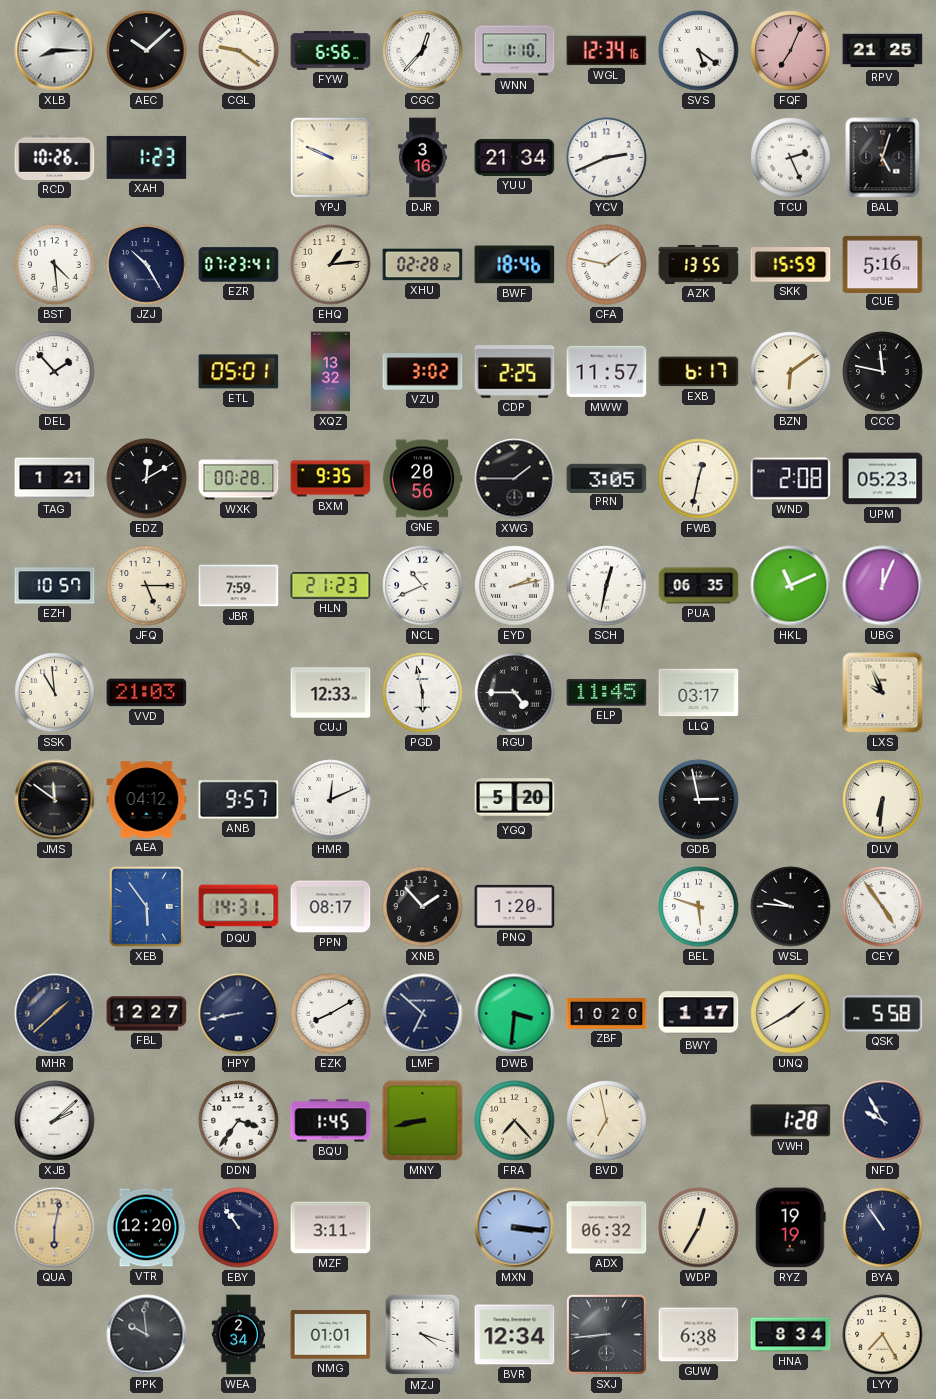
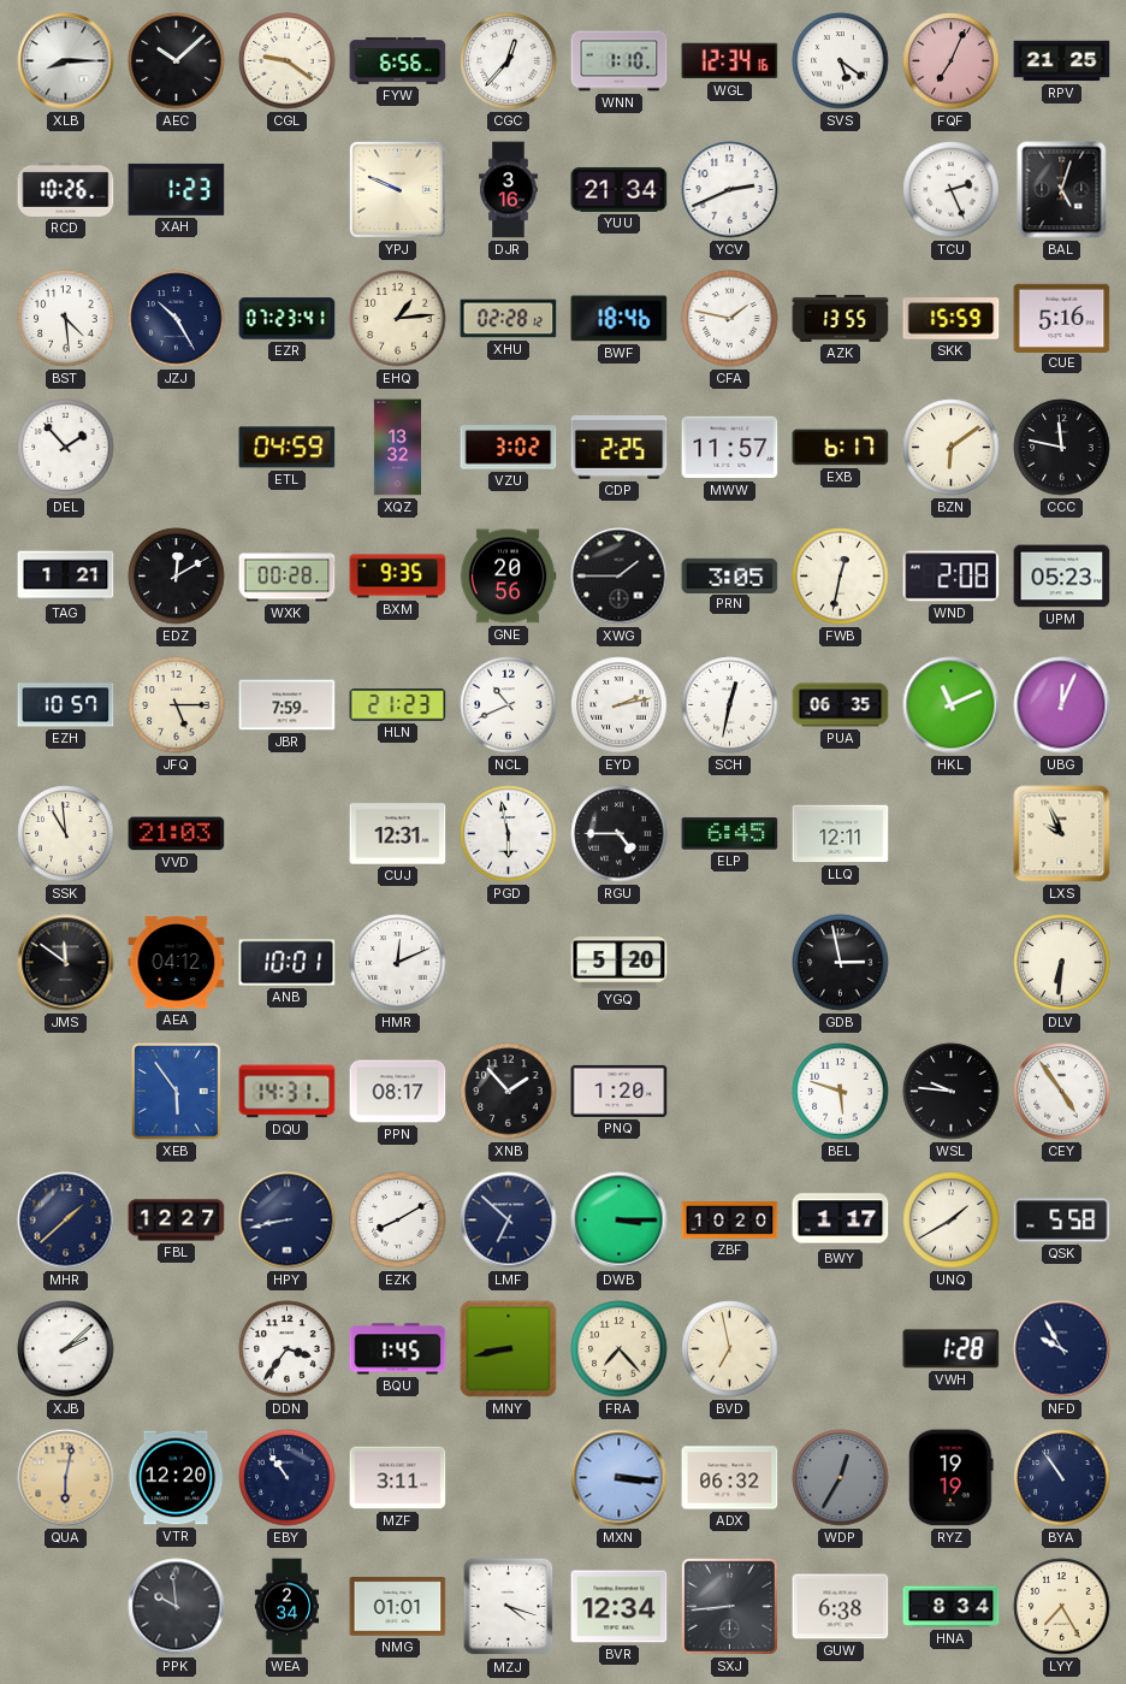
ETL: 05:01 -> 04:59 (288, 448)
CUJ: 12:33 -> 12:31 (398, 834)
ELP: 11:45 -> 6:45 (730, 834)
LLQ: 03:17 -> 12:11 (841, 834)
ANB: 9:57 -> 10:01 (288, 963)
DWB: 3:31 -> 3:15 (620, 1221)
WDP dial: cream -> grey (841, 1478)
